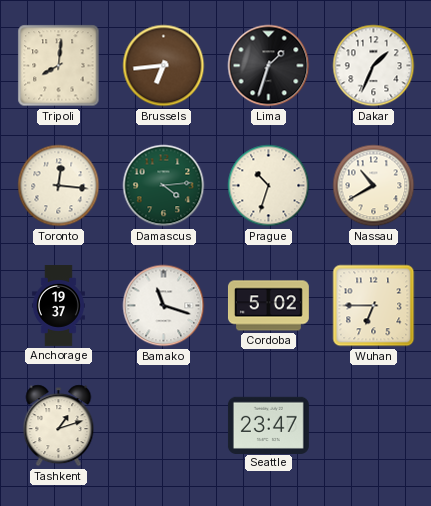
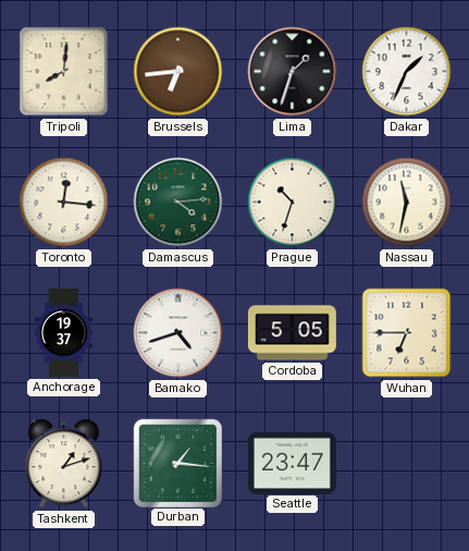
Nassau: 10:40 -> 11:32 (407, 203)
Bamako: 11:18 -> 4:42 (178, 333)
Cordoba: 5:02 -> 5:05 (292, 333)
Durban: none -> 1:16 (177, 463)
